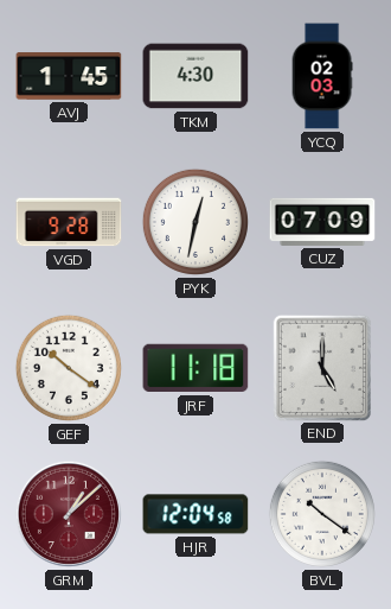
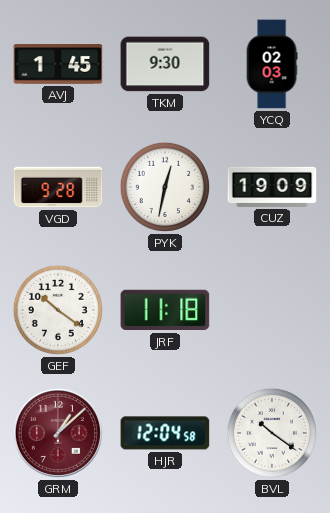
TKM: 4:30 -> 9:30 (165, 64)
CUZ: 07:09 -> 19:09 (272, 187)
END: 5:00 -> none (321, 367)
